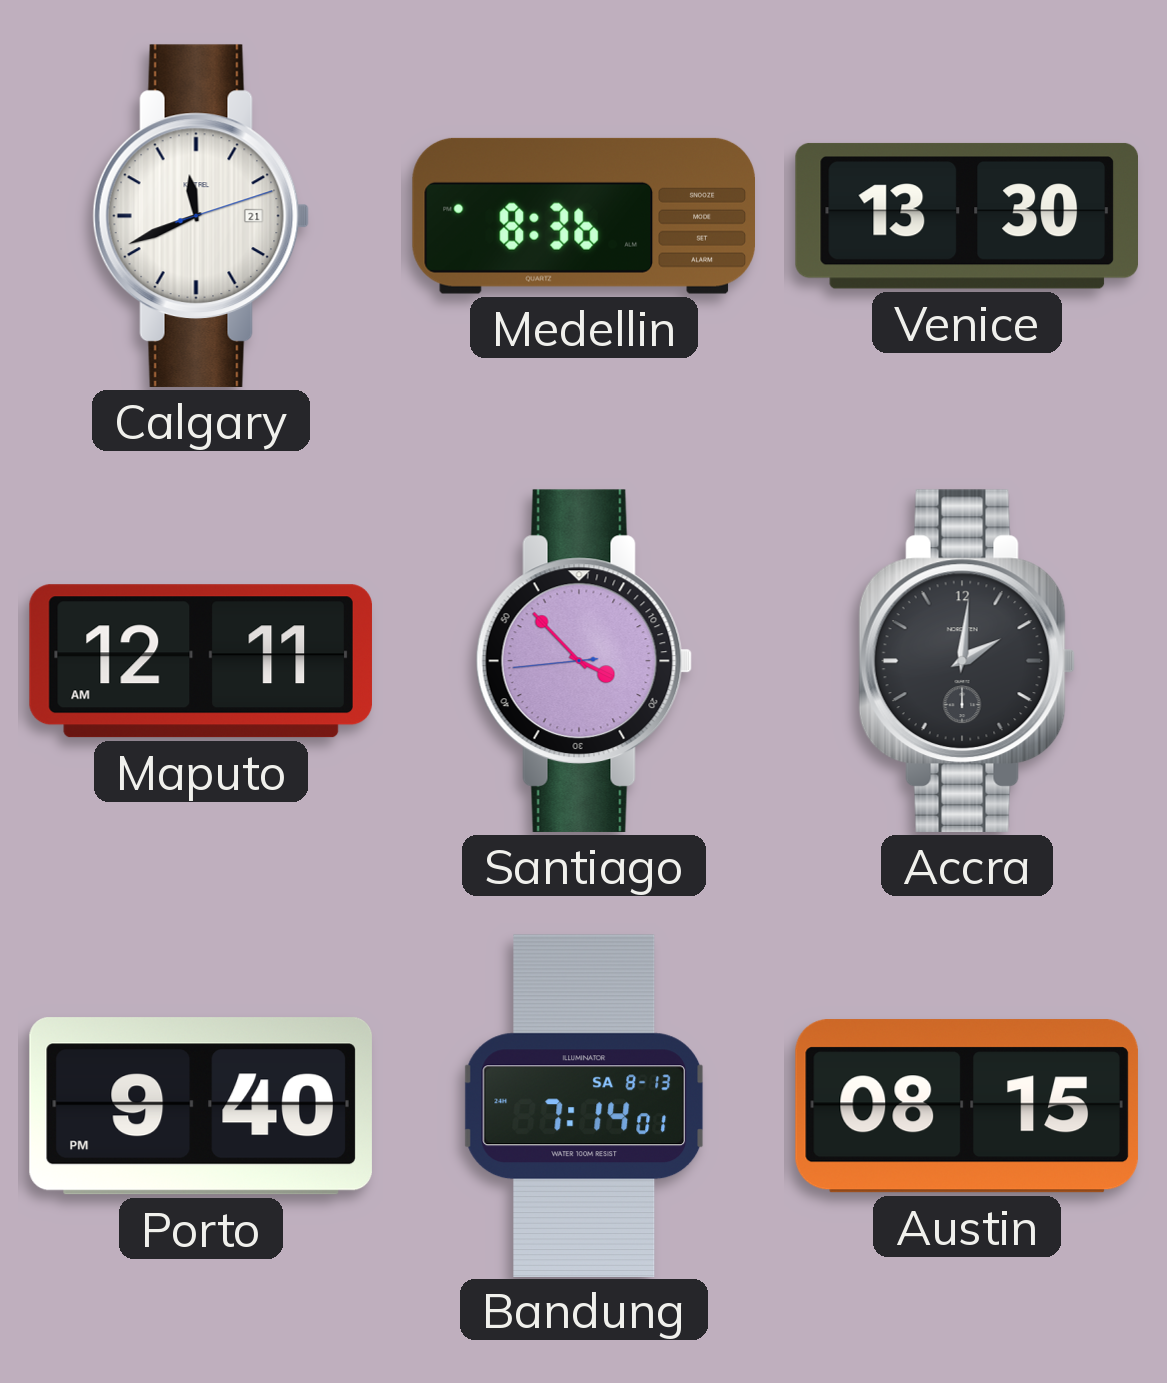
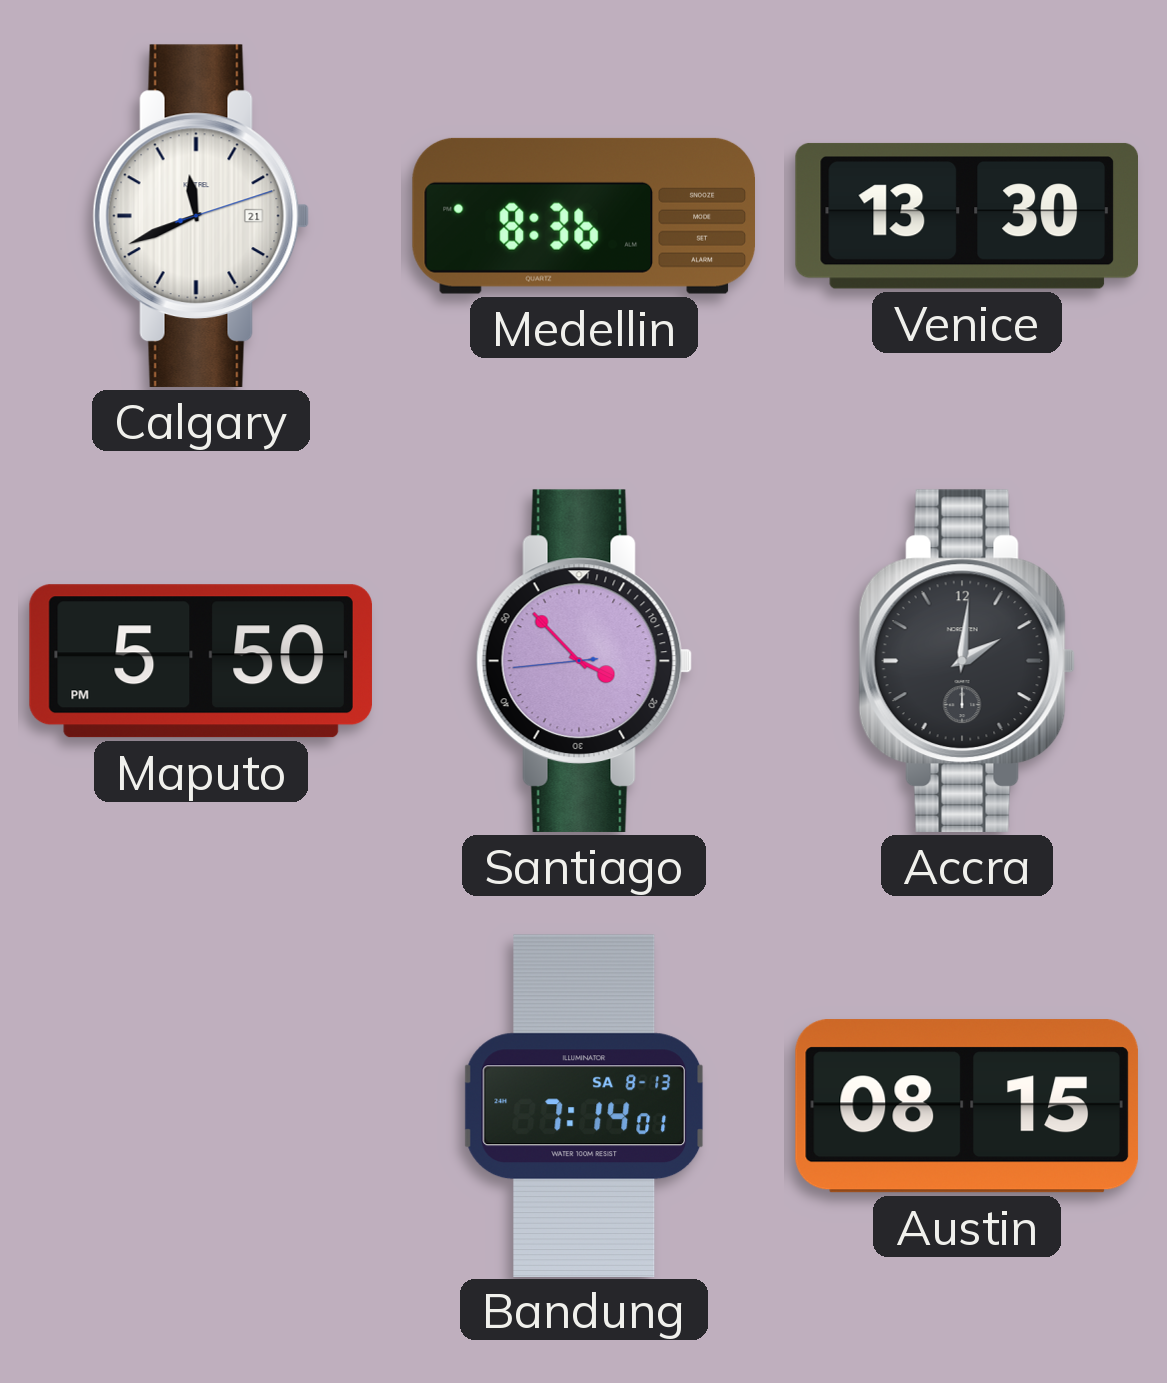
Maputo: 12:11 -> 5:50 (201, 661)
Porto: 9:40 -> none (201, 1106)
